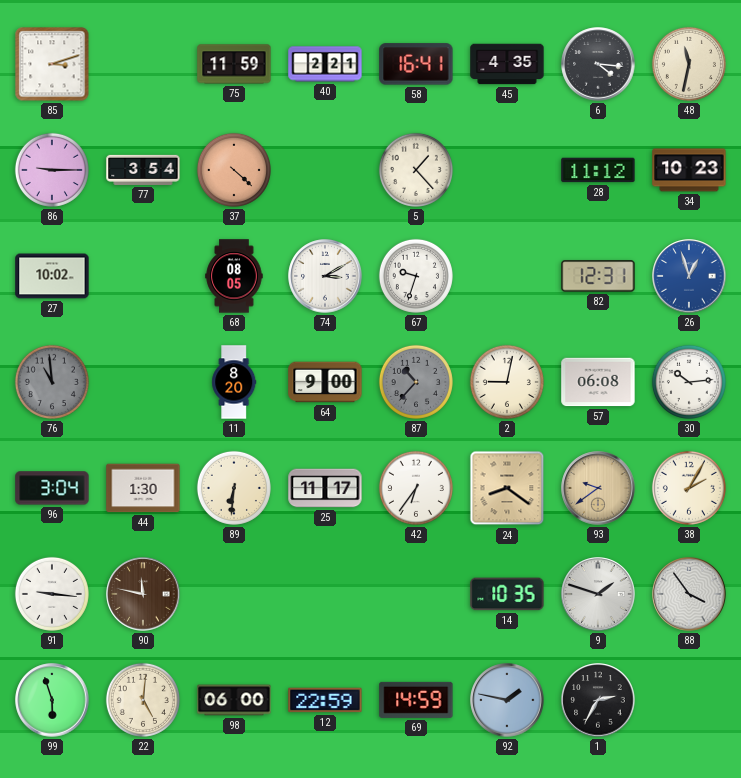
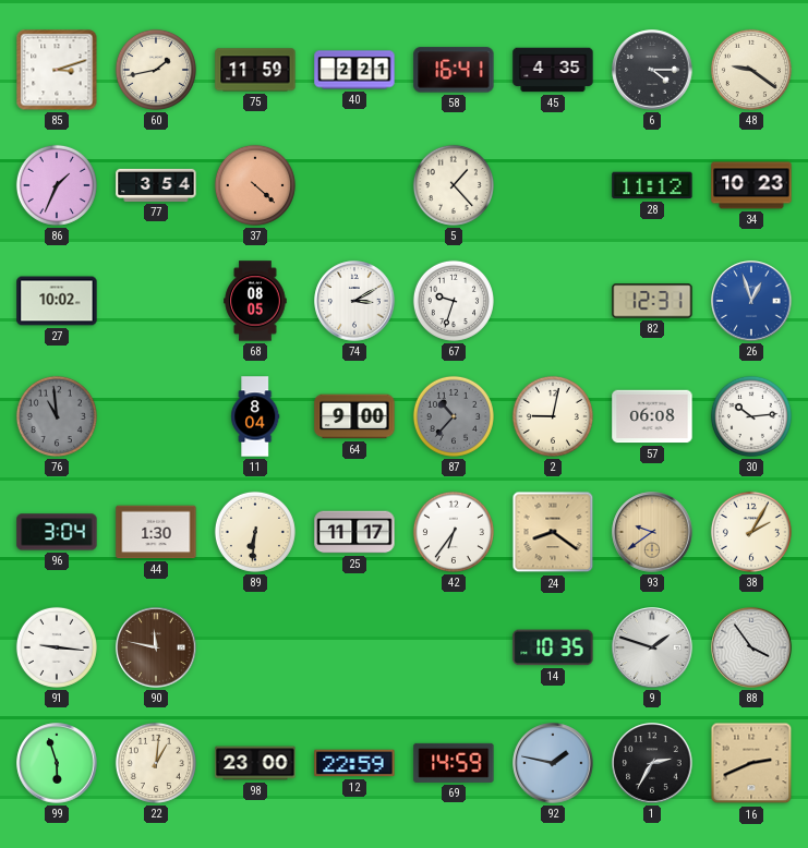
60: none -> 1:43 (156, 70)
6: 4:16 -> 4:15 (652, 70)
48: 11:32 -> 9:21 (751, 70)
86: 9:15 -> 1:34 (57, 185)
11: 8:20 -> 8:04 (255, 416)
22: 5:01 -> 1:01 (156, 763)
98: 06:00 -> 23:00 (255, 763)
16: none -> 2:41 (751, 763)
